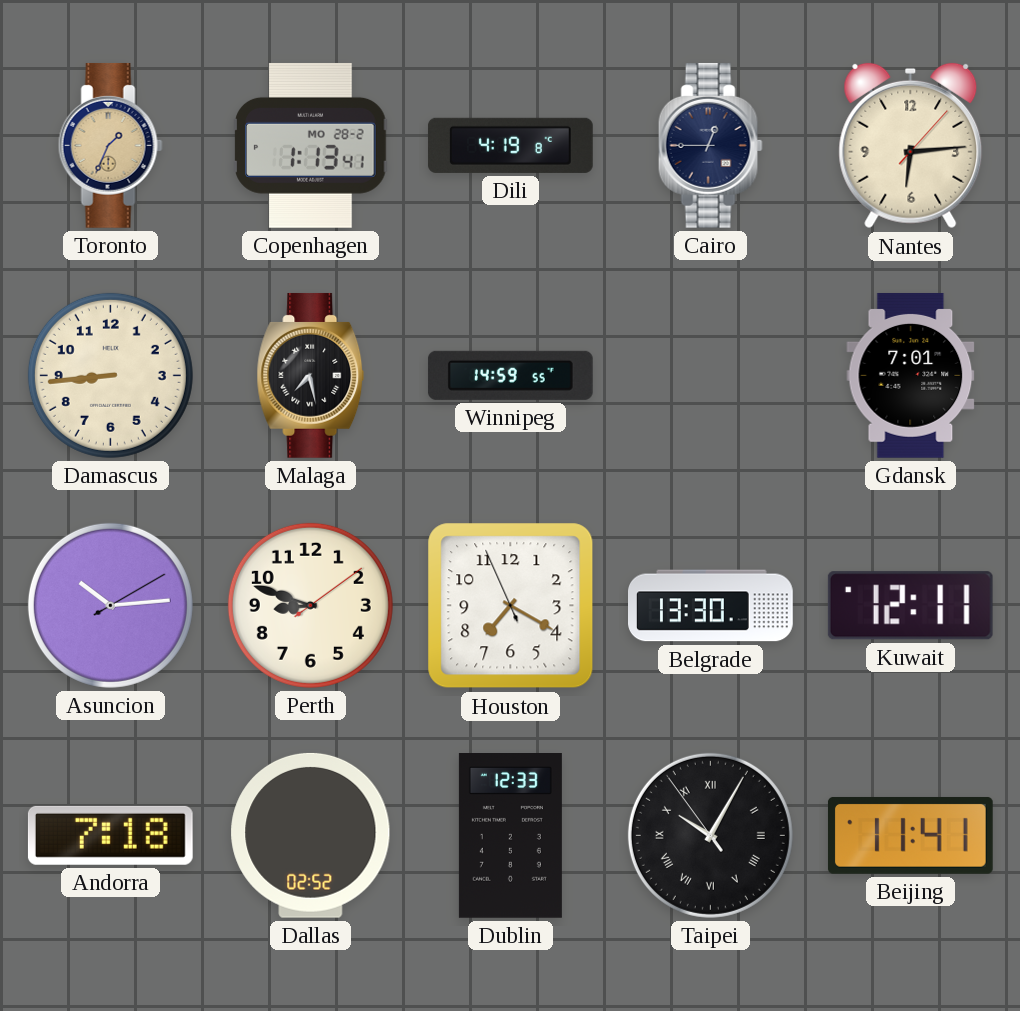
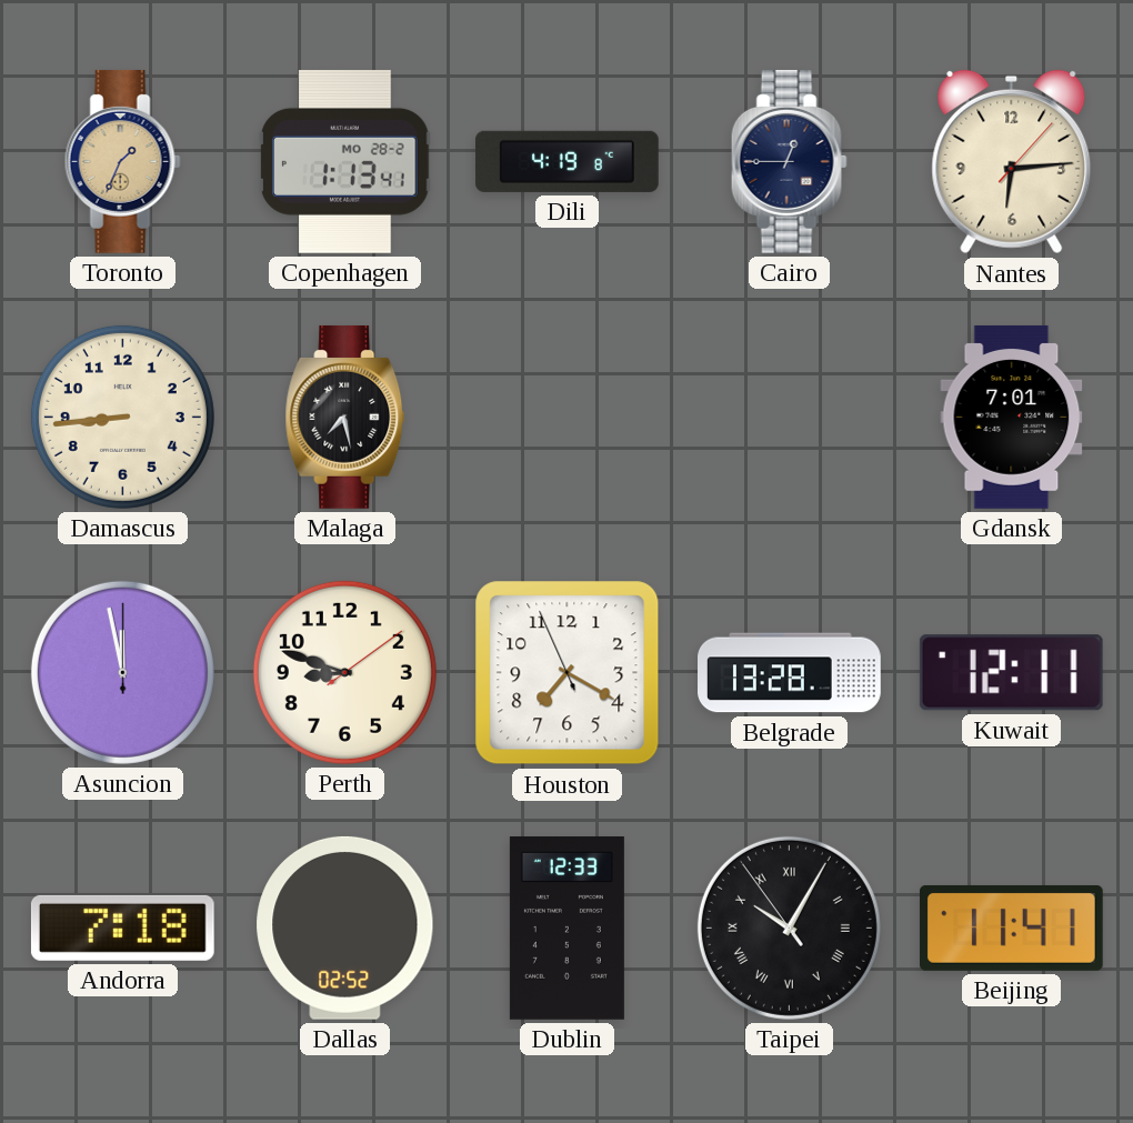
Winnipeg: 14:59 -> none (510, 375)
Asuncion: 10:14 -> 11:58 (122, 672)
Belgrade: 13:30 -> 13:28 (790, 673)
